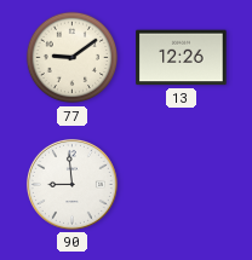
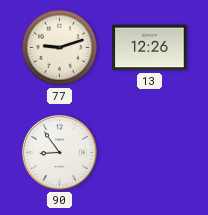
77: 9:09 -> 9:12 (60, 48)
90: 8:59 -> 8:54 (59, 152)
